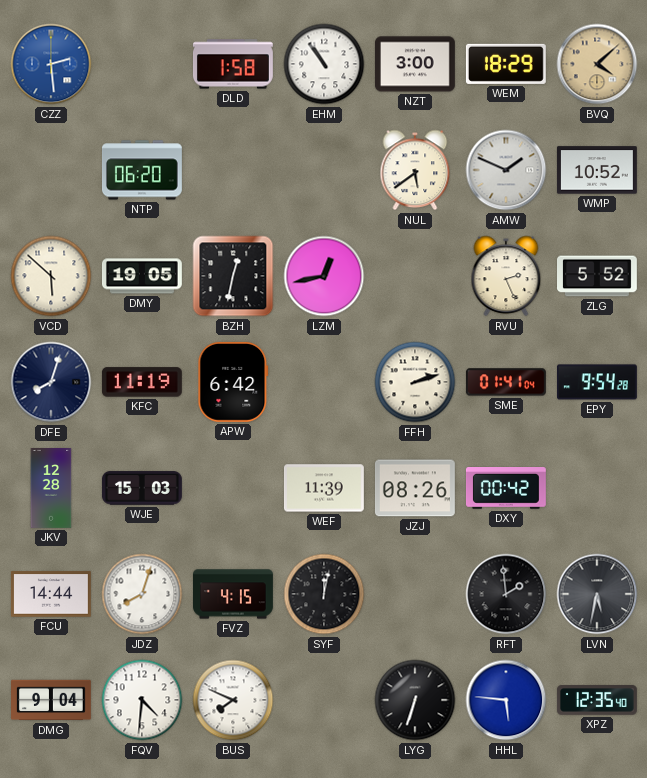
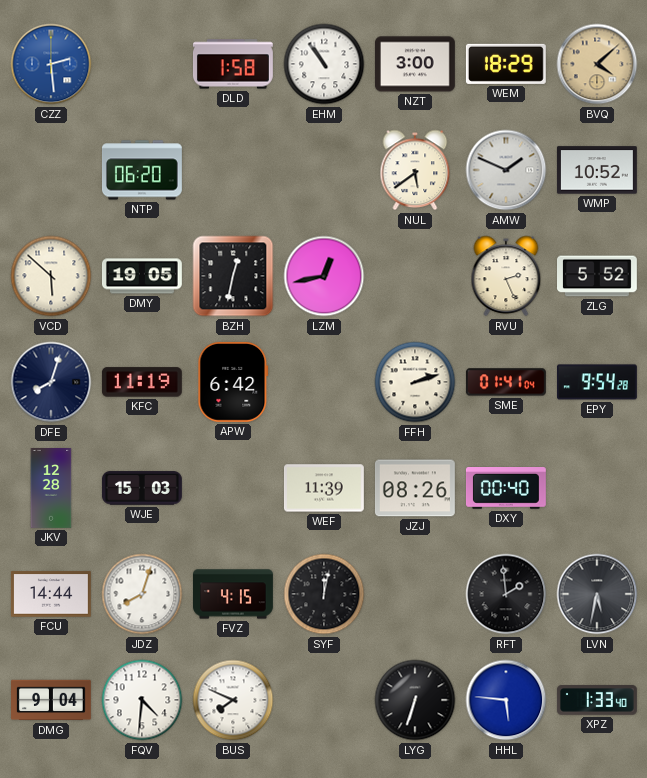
DXY: 00:42 -> 00:40 (506, 488)
XPZ: 12:35 -> 1:33 (597, 700)
